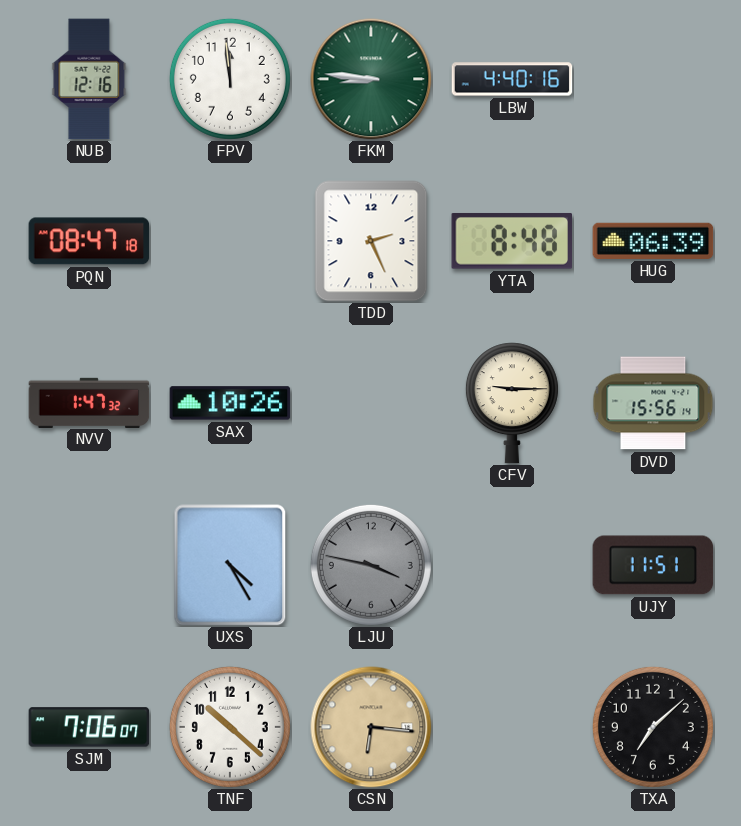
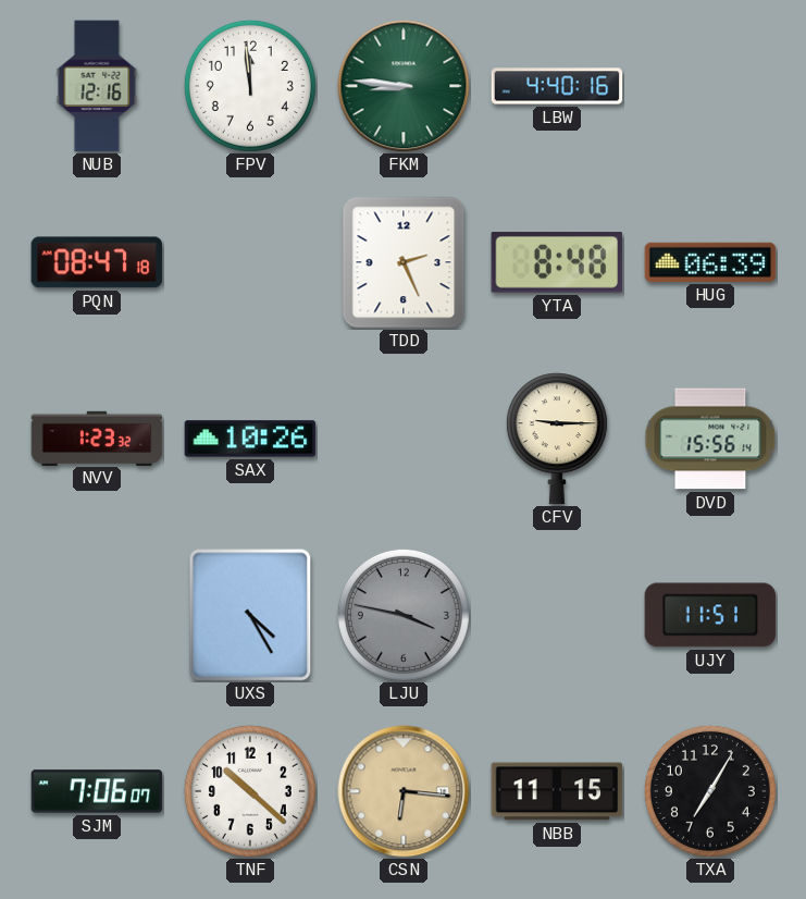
NVV: 1:47 -> 1:23 (97, 438)
NBB: none -> 11:15 (557, 791)
TXA: 7:08 -> 7:05 (710, 791)
